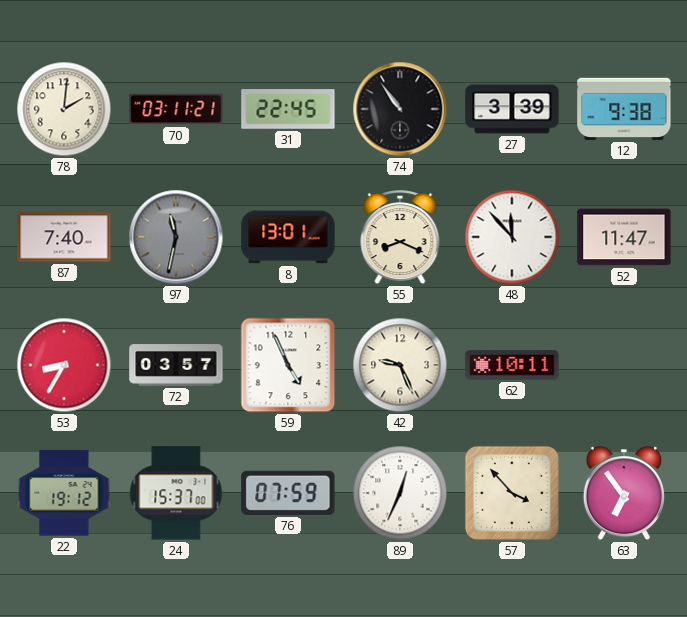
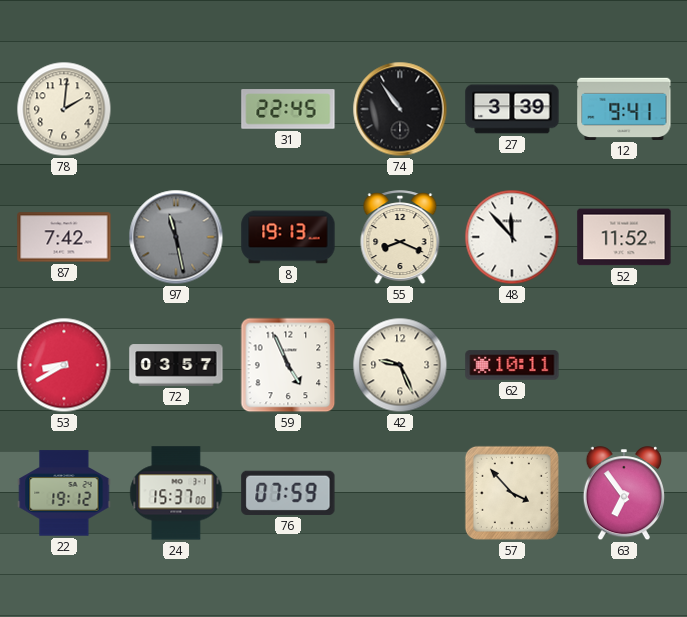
70: 03:11 -> none (176, 109)
12: 9:38 -> 9:41 (624, 109)
87: 7:40 -> 7:42 (64, 237)
97: 11:32 -> 11:28 (176, 237)
8: 13:01 -> 19:13 (288, 237)
52: 11:47 -> 11:52 (624, 237)
53: 8:35 -> 8:40 (64, 365)
89: 12:34 -> none (400, 493)
